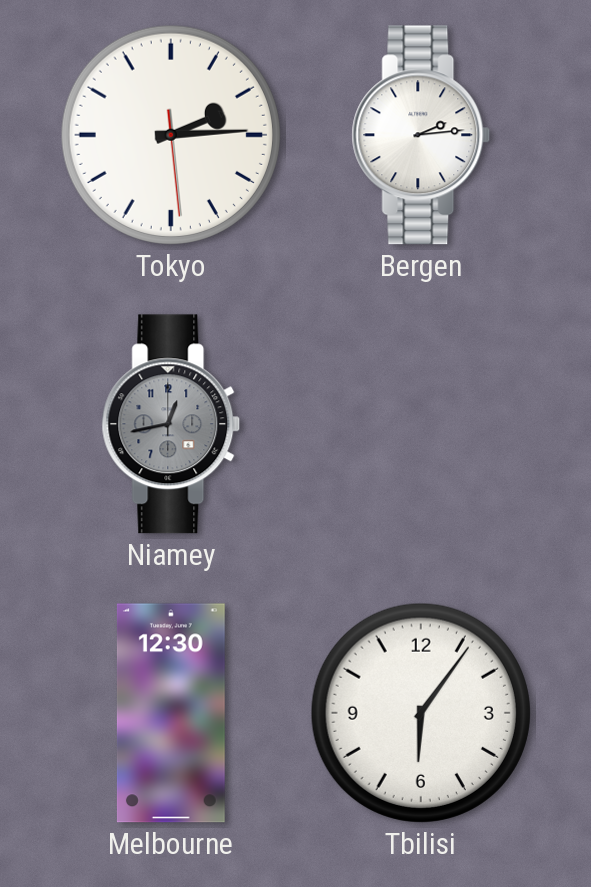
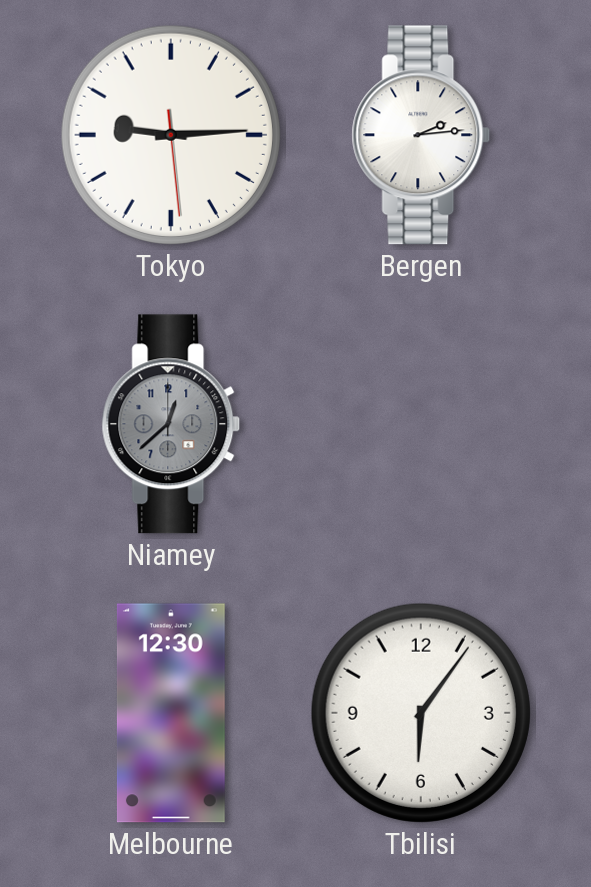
Tokyo: 2:14 -> 9:14 (171, 135)
Niamey: 12:43 -> 12:38 (171, 424)
